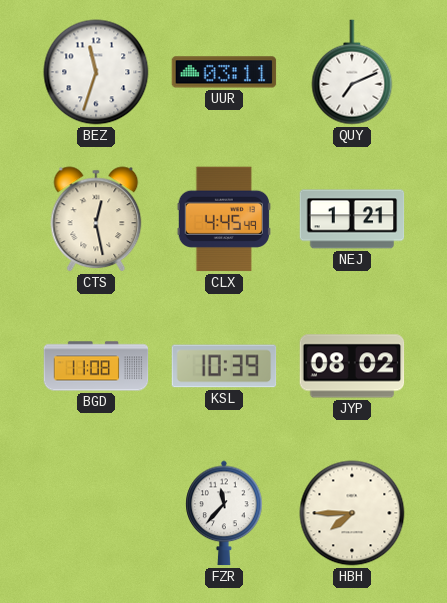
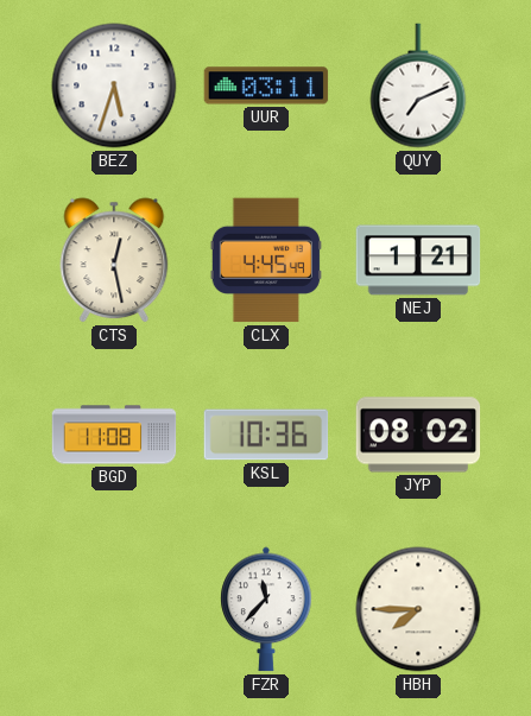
BEZ: 11:33 -> 5:33 (114, 85)
KSL: 10:39 -> 10:36 (266, 435)
